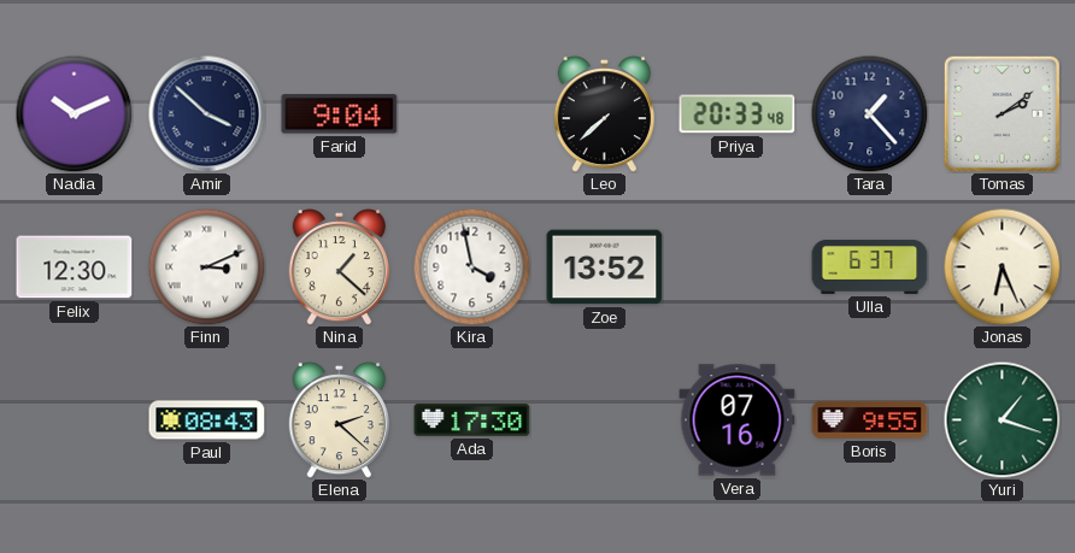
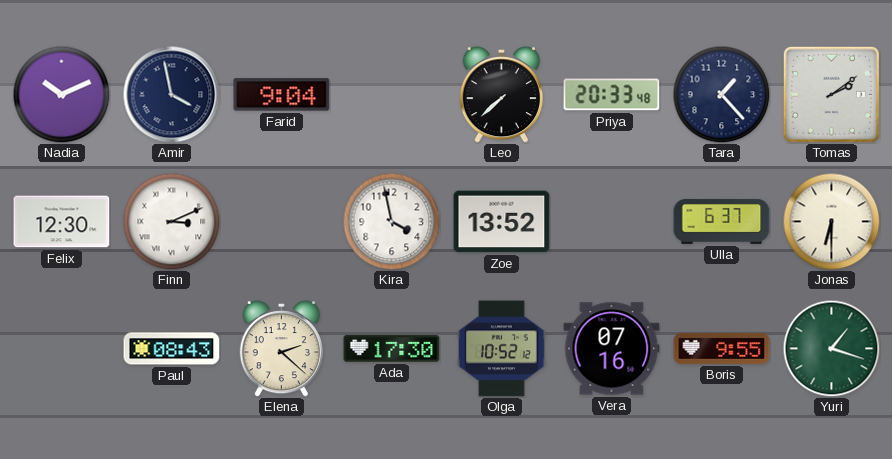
Amir: 3:52 -> 3:58 (172, 95)
Nina: 1:22 -> none (339, 266)
Jonas: 6:26 -> 6:30 (831, 221)
Olga: none -> 10:52 (502, 349)
